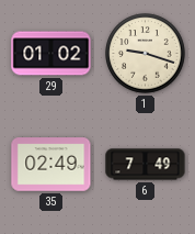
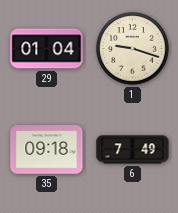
29: 01:02 -> 01:04 (47, 49)
35: 02:49 -> 09:18 (47, 150)
